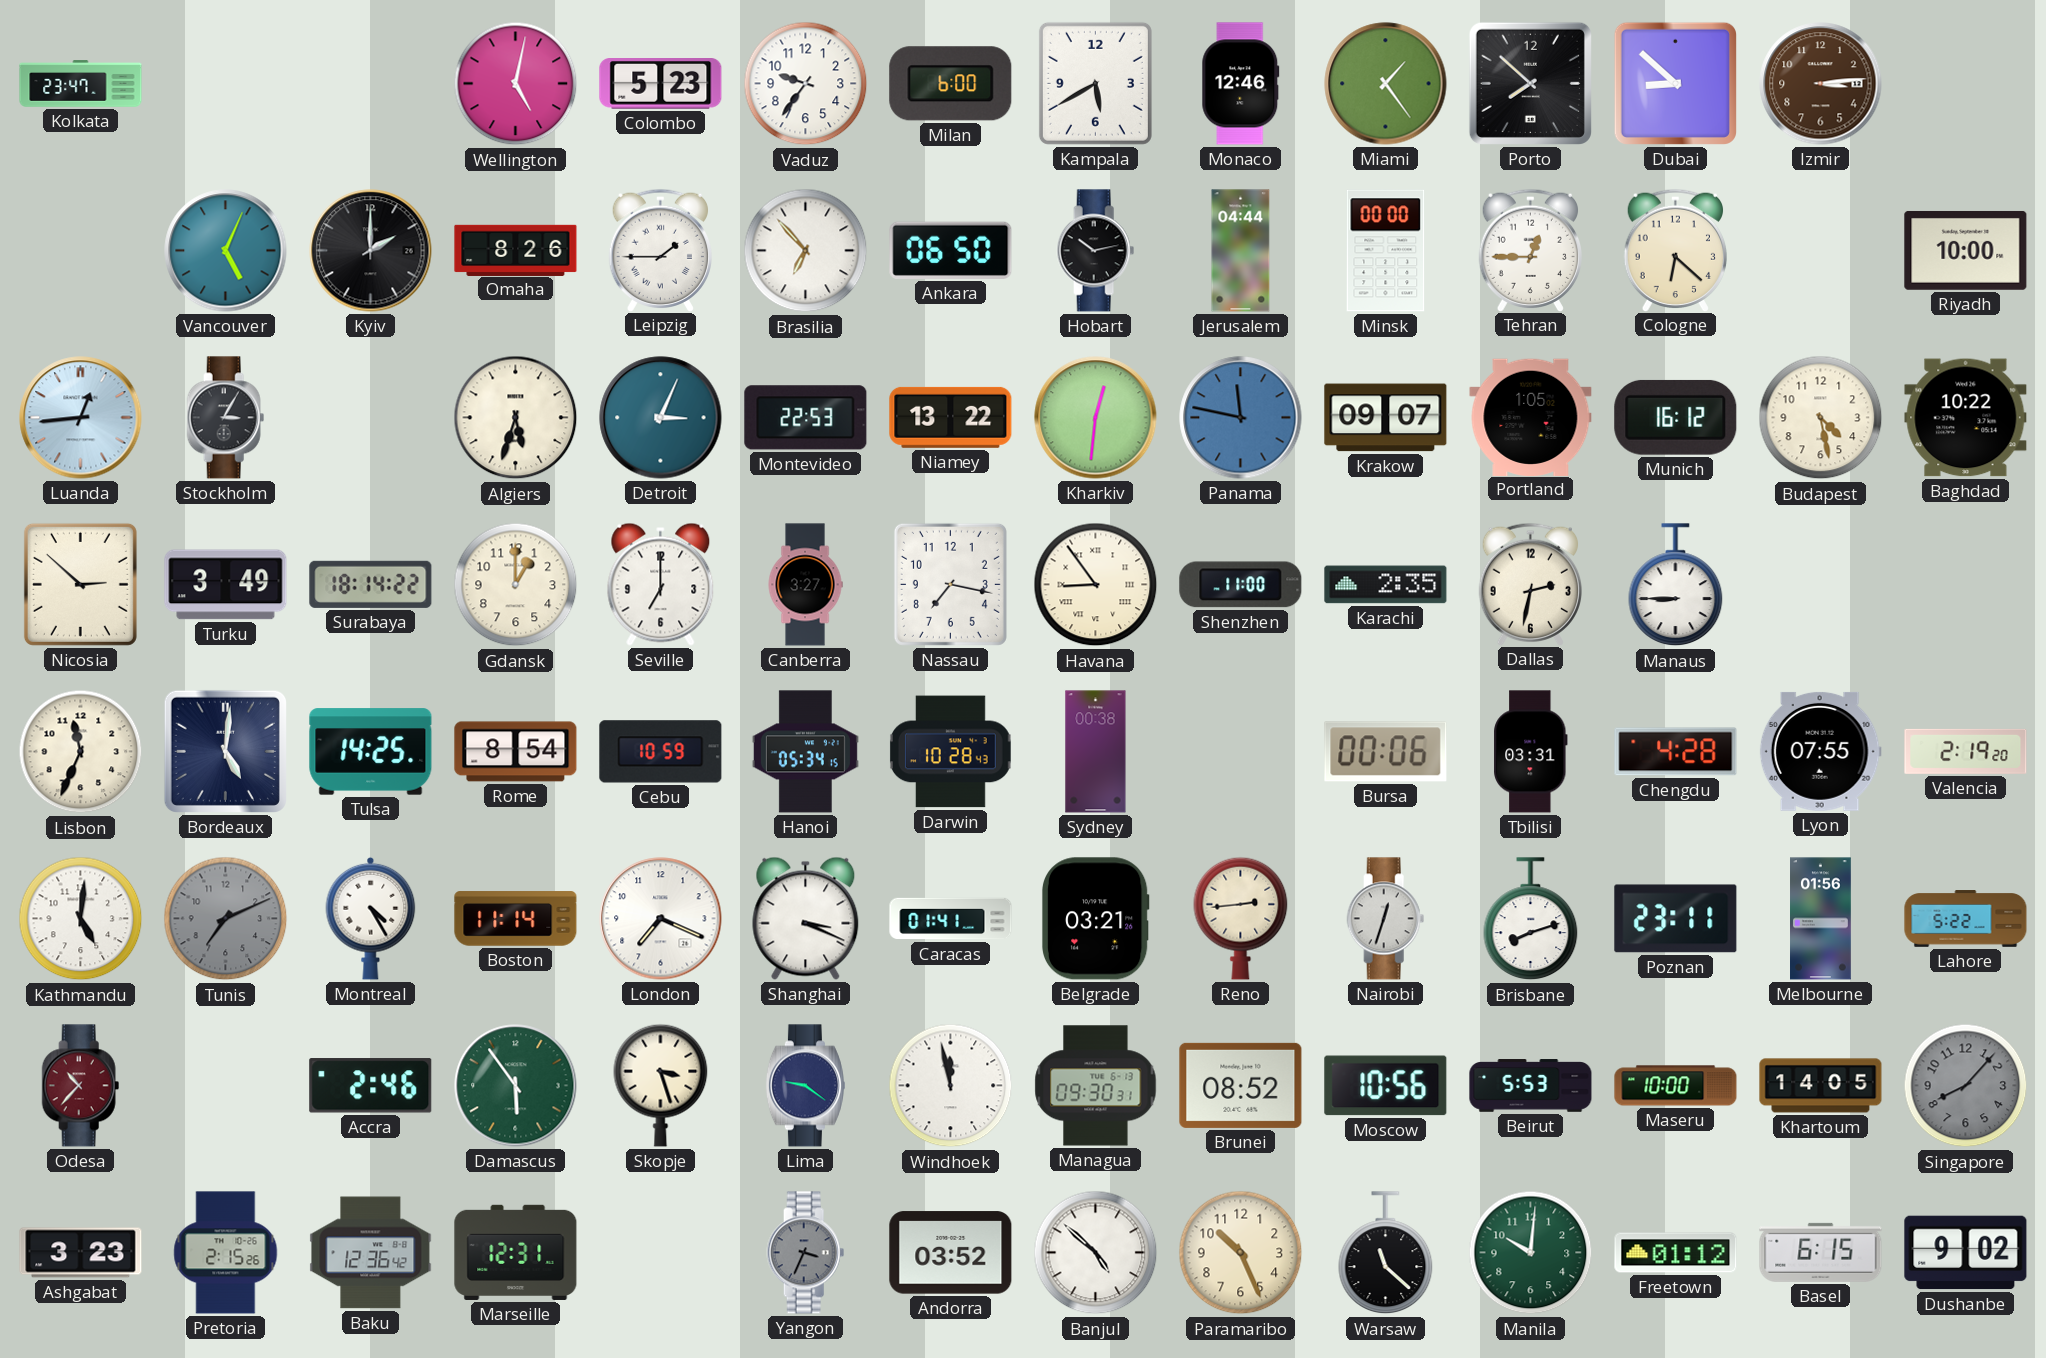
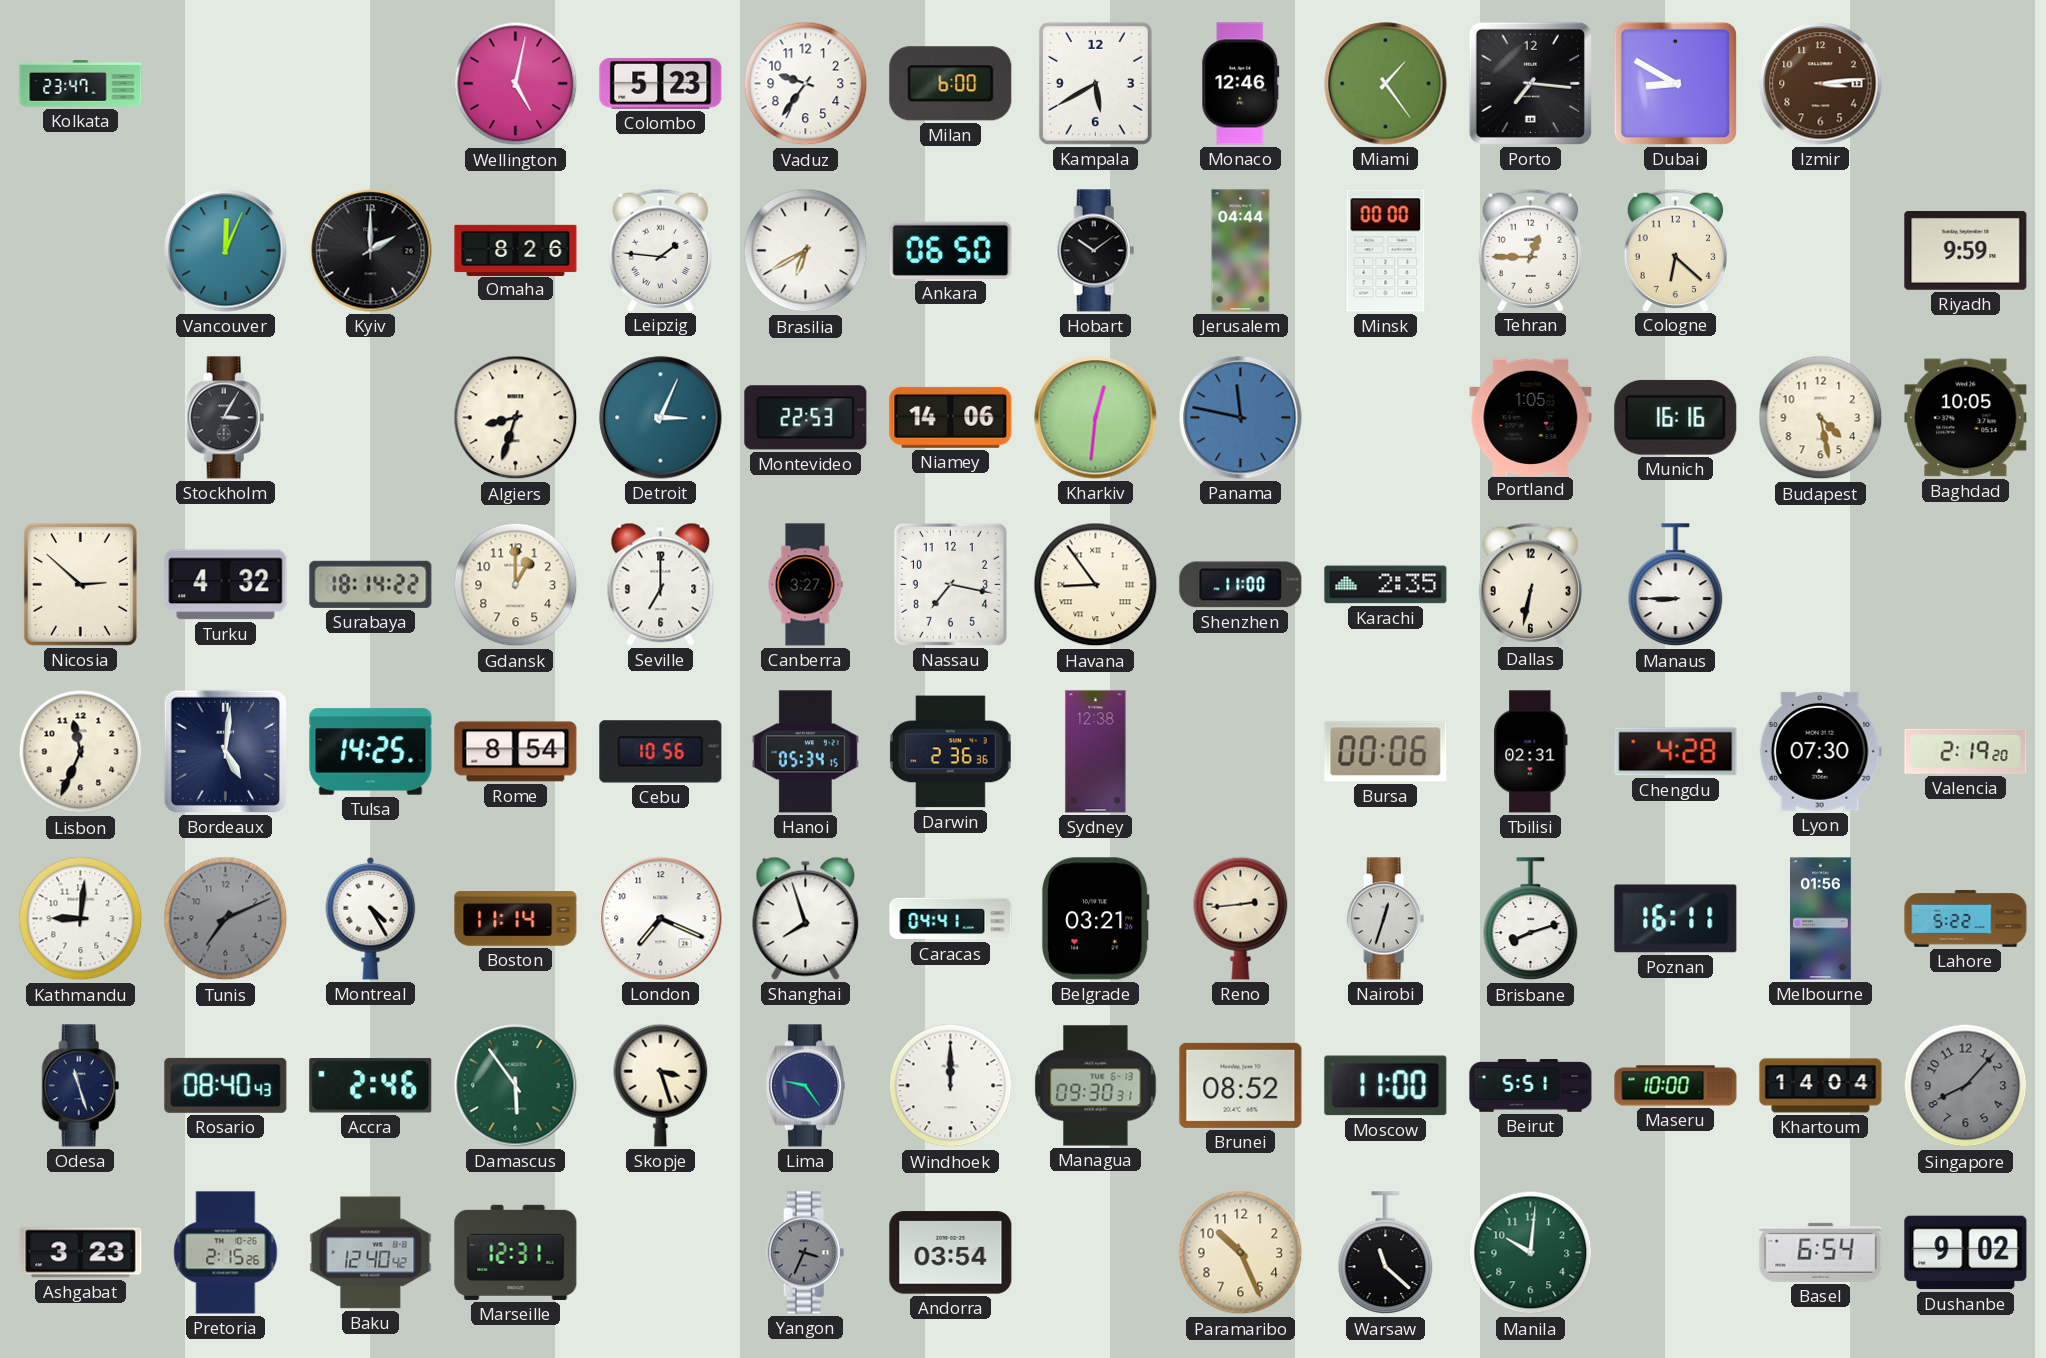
Porto: 7:52 -> 7:16 (1530, 83)
Dubai: 8:52 -> 8:50 (1675, 83)
Vancouver: 5:04 -> 12:04 (226, 251)
Leipzig: 1:45 -> 1:46 (660, 250)
Brasilia: 6:53 -> 6:40 (806, 251)
Hobart: 10:13 -> 10:09 (1096, 251)
Riyadh: 10:00 -> 9:59 (1966, 250)
Luanda: 12:44 -> none (81, 418)
Algiers: 5:33 -> 8:33 (516, 418)
Niamey: 13:22 -> 14:06 (951, 417)
Krakow: 09:07 -> none (1386, 418)
Munich: 16:12 -> 16:16 (1676, 417)
Baghdad: 10:22 -> 10:05 (1966, 418)
Turku: 3:49 -> 4:32 (226, 585)
Dallas: 2:32 -> 6:32 (1530, 584)
Cebu: 10:59 -> 10:56 (661, 752)
Darwin: 10:28 -> 2:36 (951, 752)
Sydney: 00:38 -> 12:38 (1096, 752)
Tbilisi: 03:31 -> 02:31 (1531, 752)
Lyon: 07:55 -> 07:30 (1820, 751)
Kathmandu: 5:01 -> 9:01 (81, 919)
Shanghai: 3:19 -> 7:57 (806, 918)
Caracas: 01:41 -> 04:41 (951, 919)
Poznan: 23:11 -> 16:11 (1676, 919)
Odesa: 10:37 -> 11:27 (81, 1086)
Odesa dial: burgundy -> navy (81, 1086)
Rosario: none -> 08:40 (226, 1085)
Lima: 9:21 -> 9:24 (805, 1086)
Windhoek: 11:58 -> 12:00 (951, 1086)
Moscow: 10:56 -> 11:00 (1386, 1086)
Beirut: 5:53 -> 5:51 (1531, 1086)
Khartoum: 14:05 -> 14:04 (1821, 1086)
Baku: 12:36 -> 12:40 (371, 1253)
Andorra: 03:52 -> 03:54 (951, 1253)
Banjul: 4:52 -> none (1096, 1253)
Freetown: 01:12 -> none (1676, 1253)
Basel: 6:15 -> 6:54 (1821, 1252)
